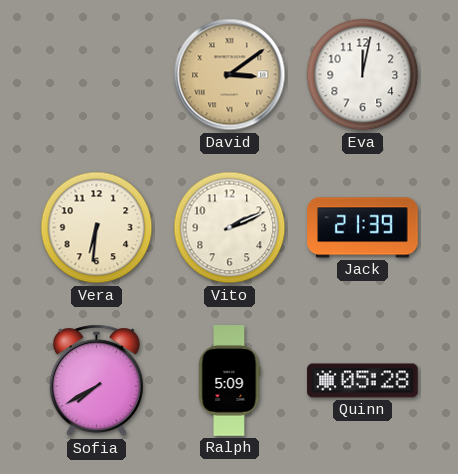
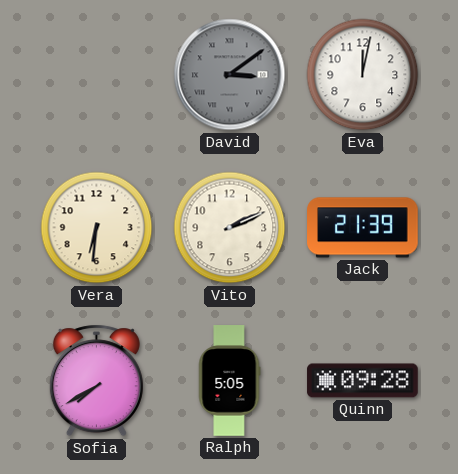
David dial: champagne -> grey (230, 75)
Ralph: 5:09 -> 5:05 (229, 381)
Quinn: 05:28 -> 09:28 (363, 381)
